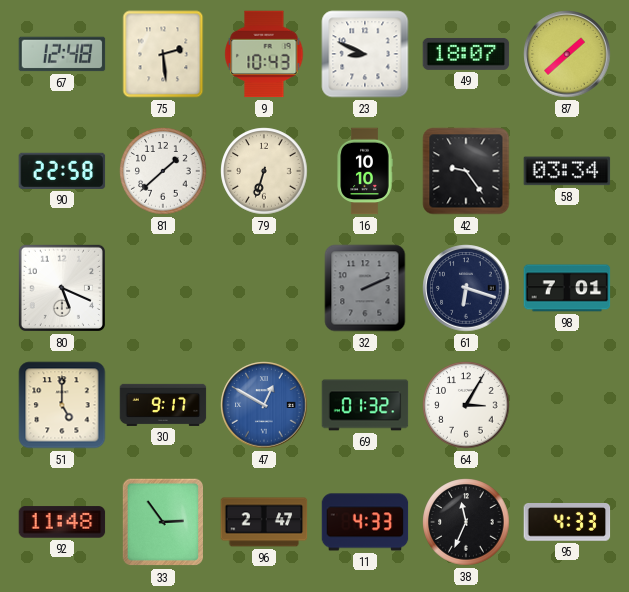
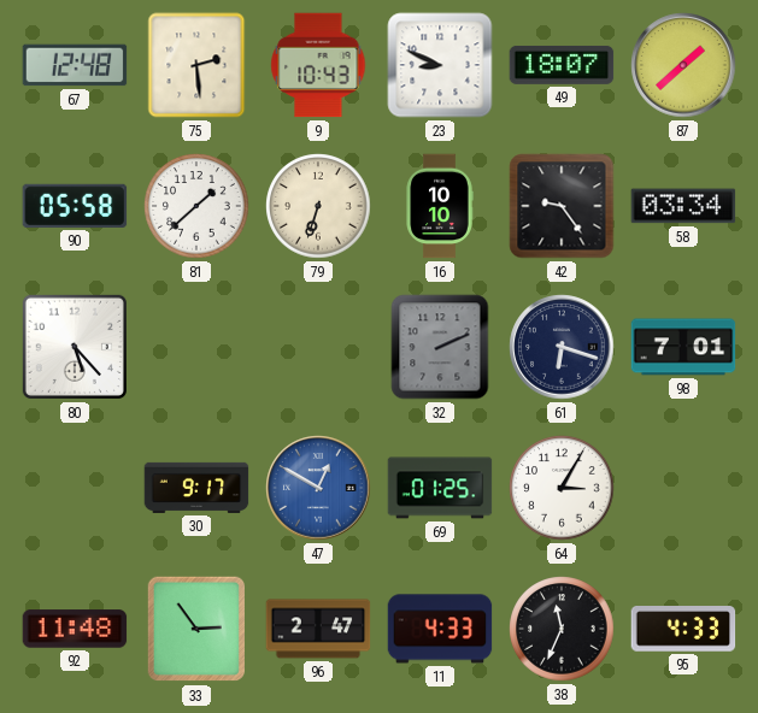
90: 22:58 -> 05:58 (75, 206)
80: 5:19 -> 5:23 (75, 347)
51: 5:00 -> none (62, 405)
69: 01:32 -> 01:25 (440, 488)
